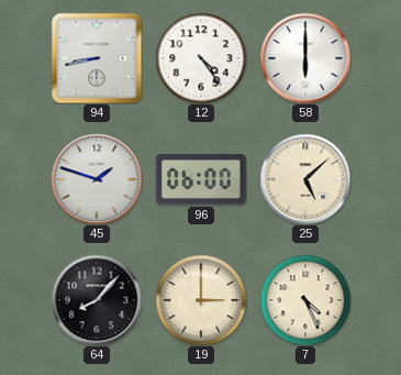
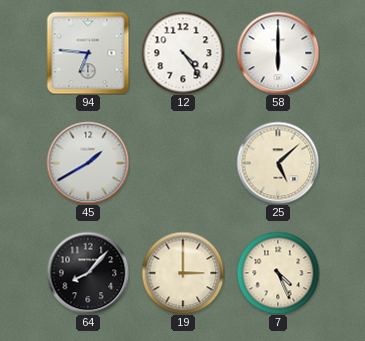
94: 8:43 -> 6:46 (88, 53)
45: 1:48 -> 1:40 (88, 163)
96: 06:00 -> none (201, 179)
